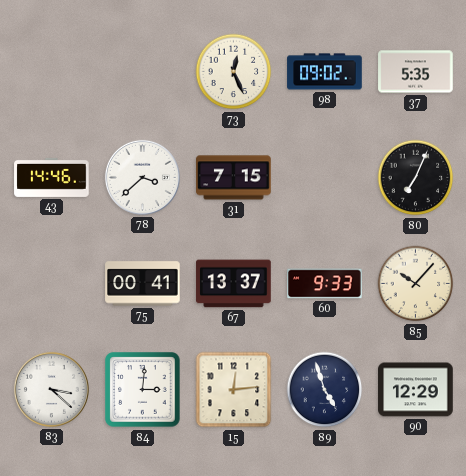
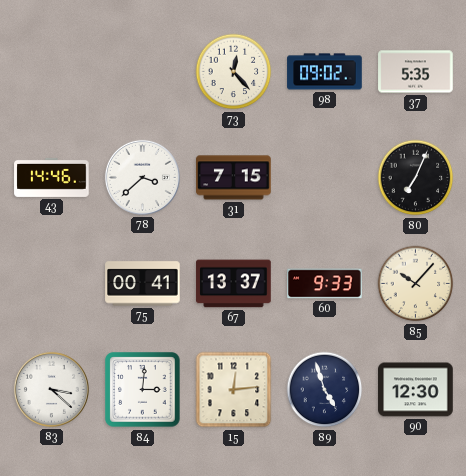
73: 12:26 -> 12:23 (234, 72)
90: 12:29 -> 12:30 (416, 390)
